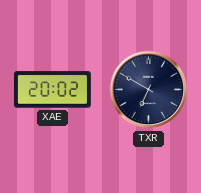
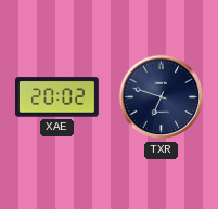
TXR: 6:50 -> 6:48 (162, 97)
